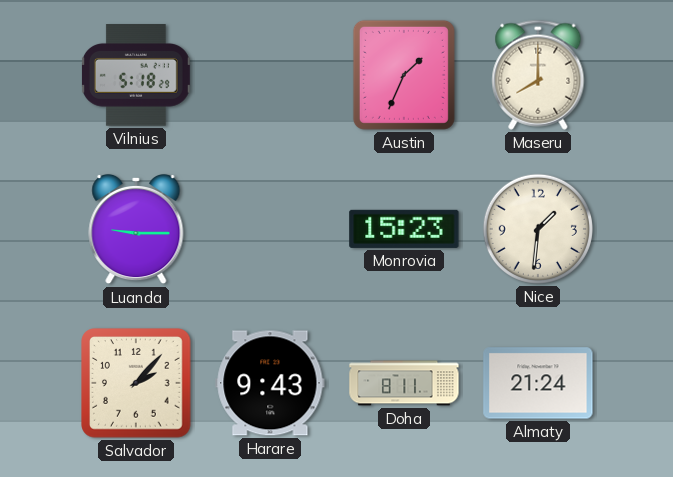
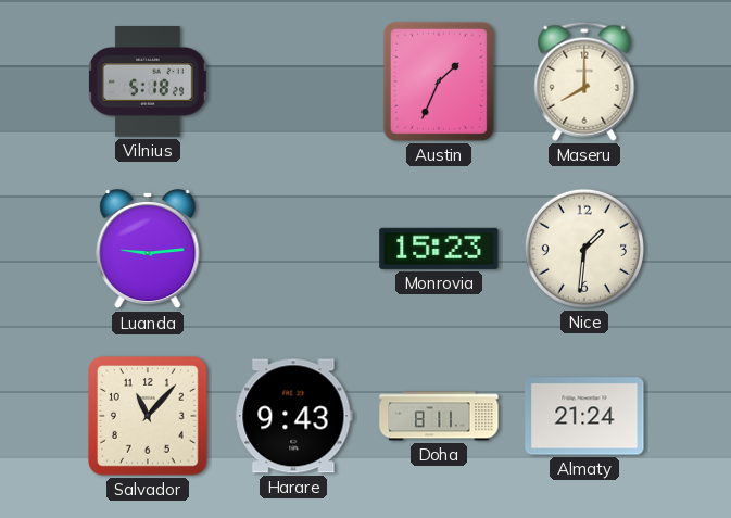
Luanda: 9:15 -> 9:14 (148, 249)
Salvador: 2:07 -> 11:07 (148, 416)
